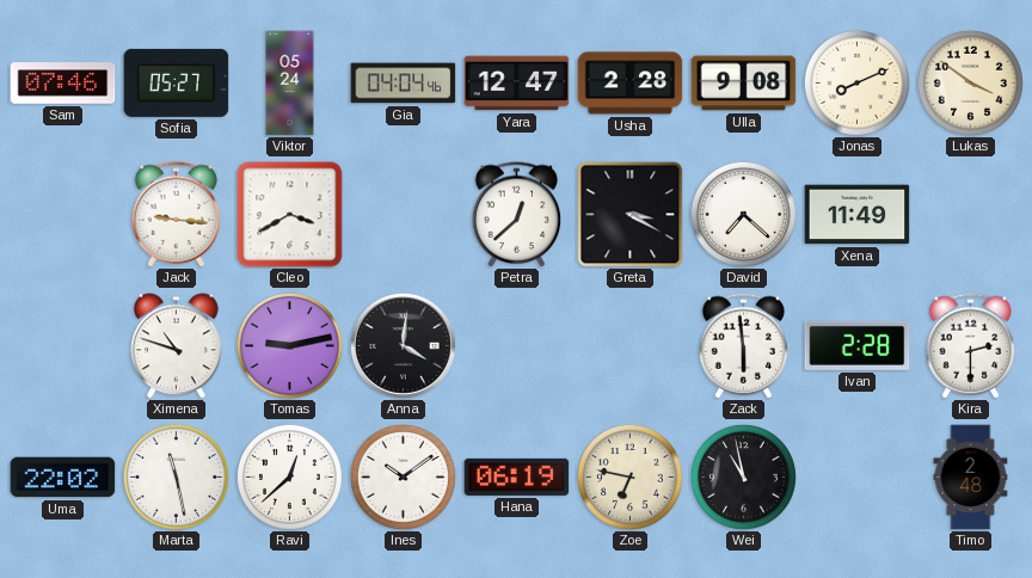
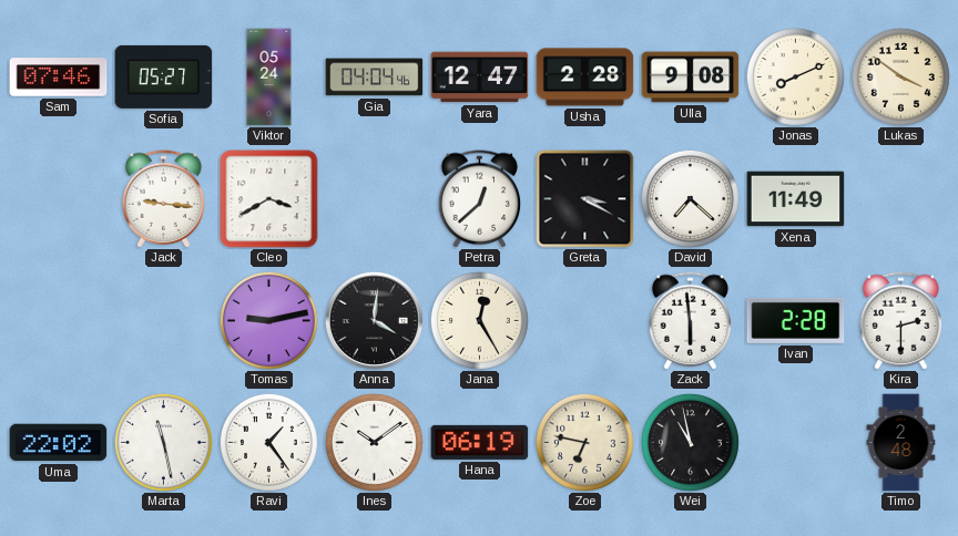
Ximena: 10:48 -> none (177, 346)
Jana: none -> 12:25 (479, 320)
Ravi: 12:38 -> 1:24 (268, 442)
